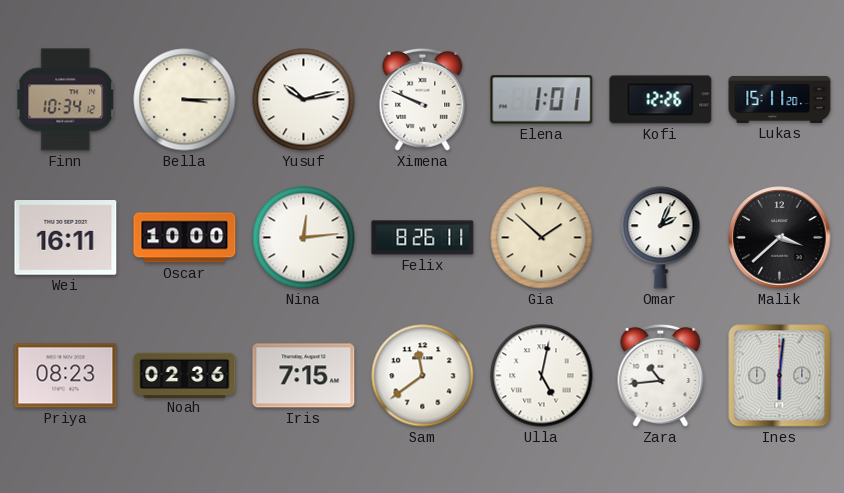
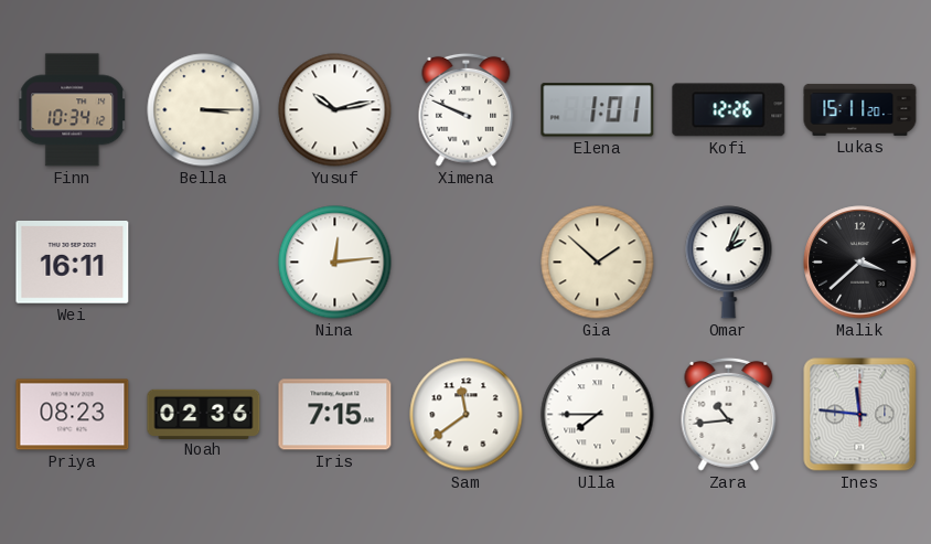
Oscar: 10:00 -> none (185, 238)
Felix: 8:26 -> none (423, 238)
Ulla: 5:02 -> 7:45 (598, 415)
Ines: 6:01 -> 11:46 (860, 415)
